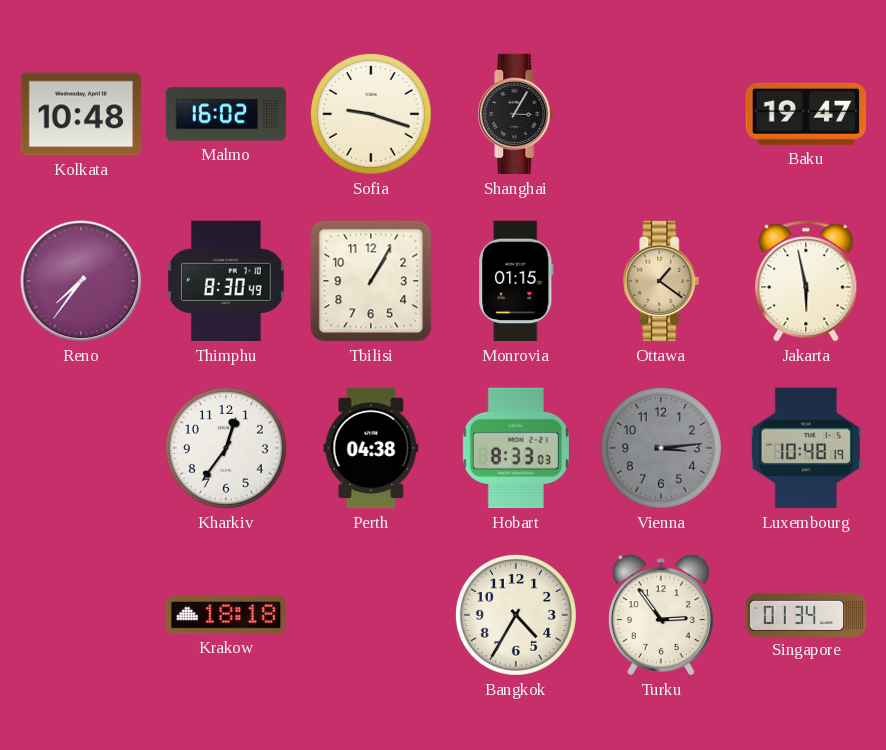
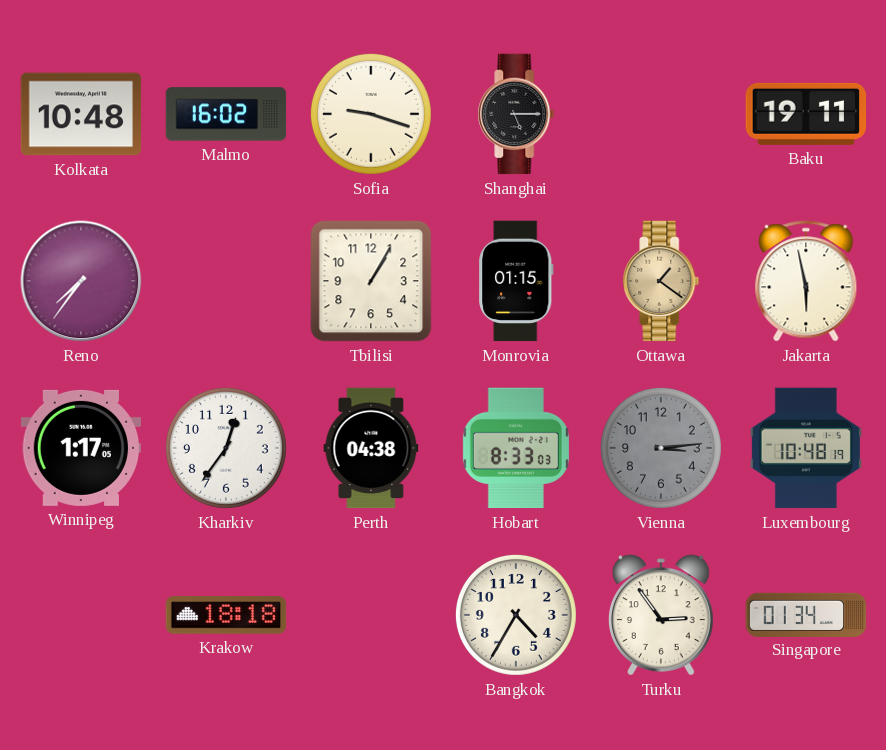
Shanghai: 3:05 -> 5:15 (516, 114)
Baku: 19:47 -> 19:11 (806, 114)
Thimphu: 8:30 -> none (226, 281)
Winnipeg: none -> 1:17 (81, 448)
